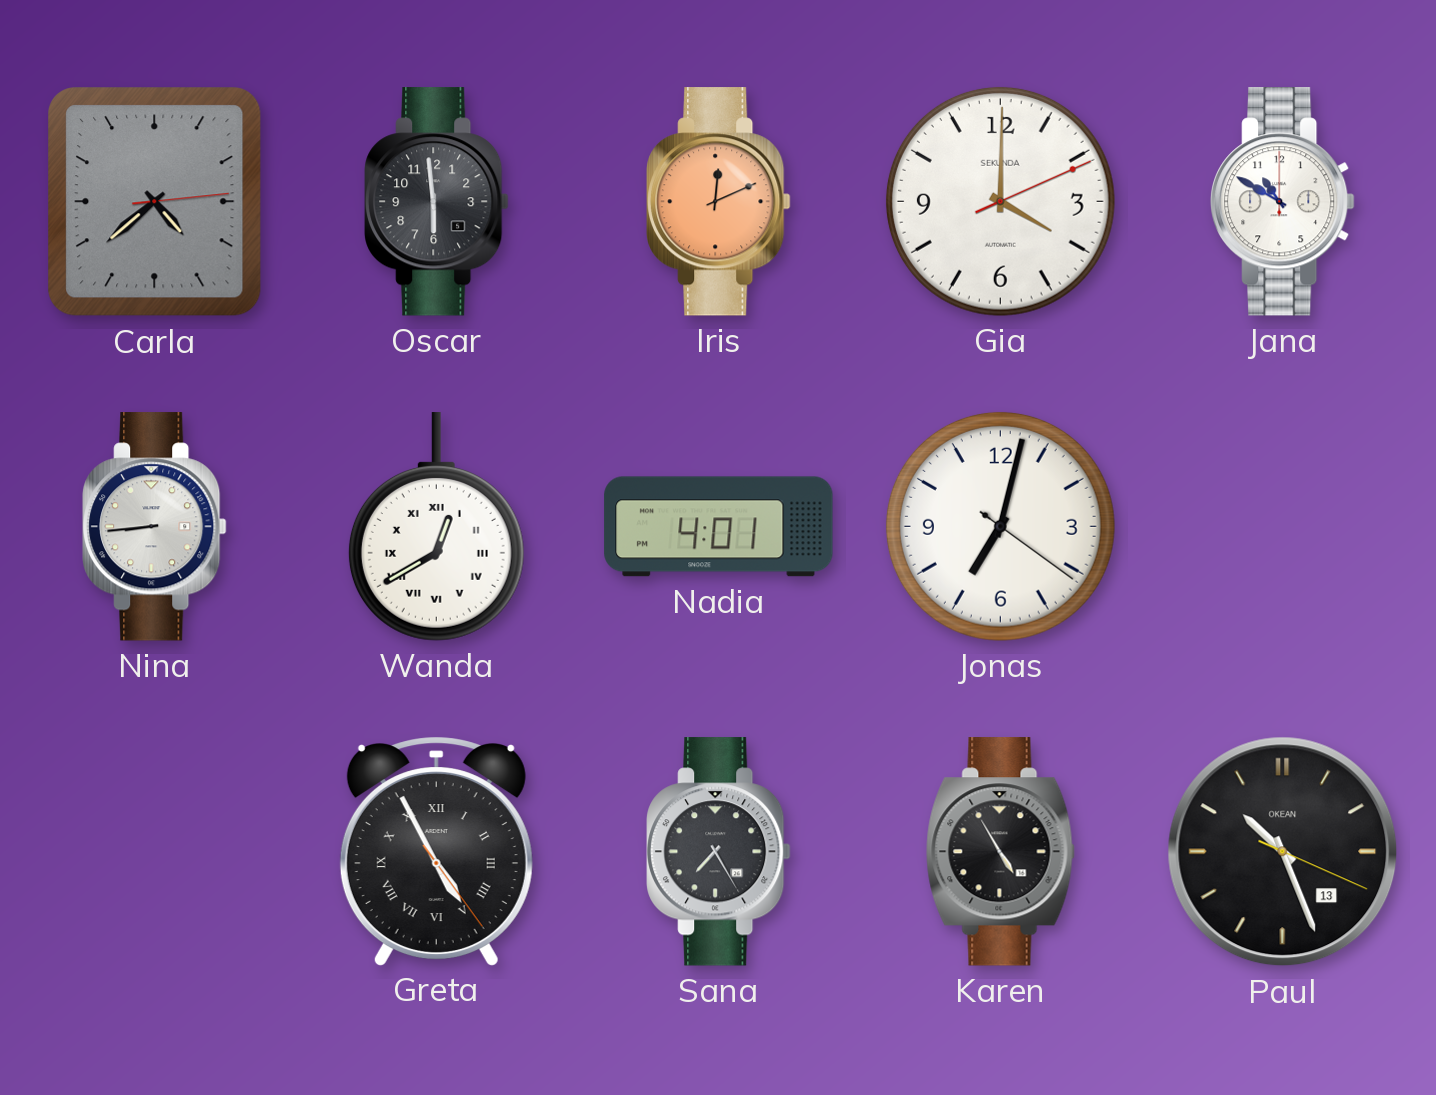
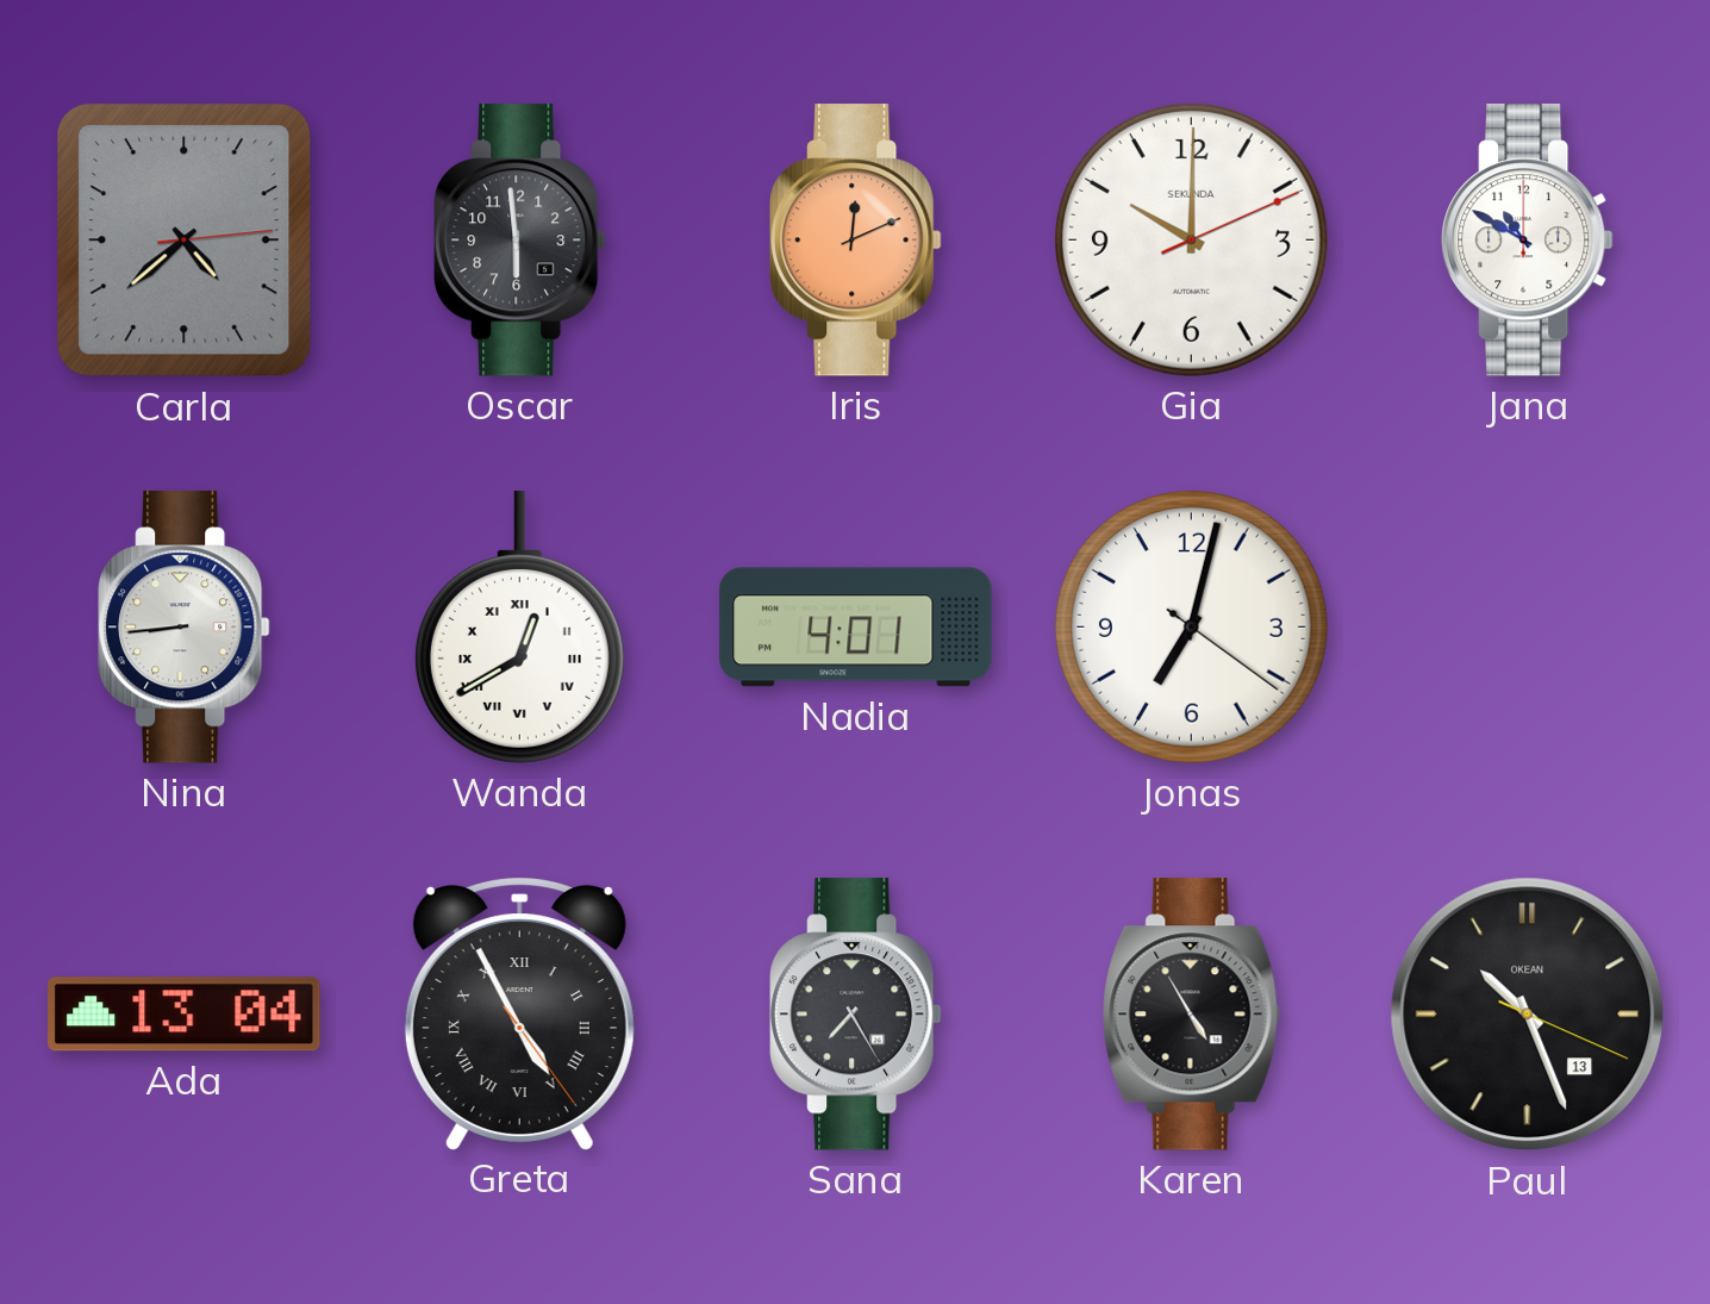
Gia: 4:00 -> 10:00 (1191, 239)
Ada: none -> 13:04 (185, 1015)
